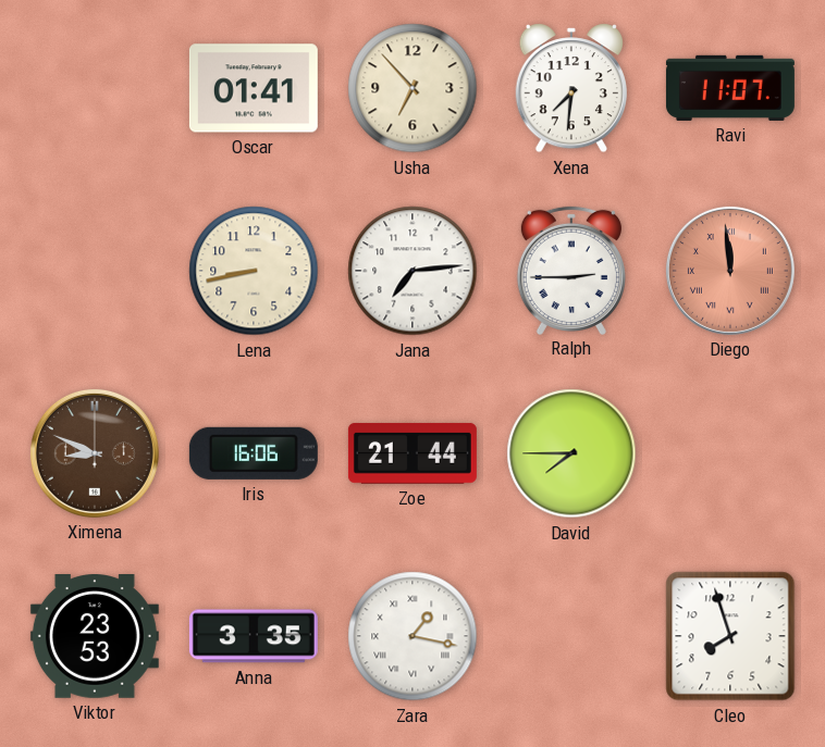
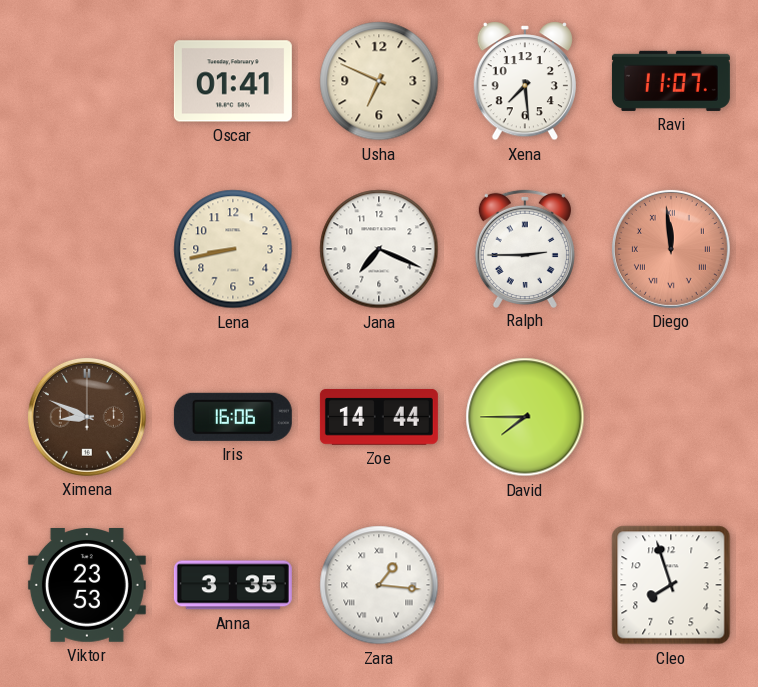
Usha: 6:53 -> 6:49 (379, 81)
Xena: 7:31 -> 7:29 (525, 81)
Jana: 7:14 -> 7:19 (379, 249)
Zoe: 21:44 -> 14:44 (379, 417)
Zara: 1:17 -> 1:16 (379, 585)
